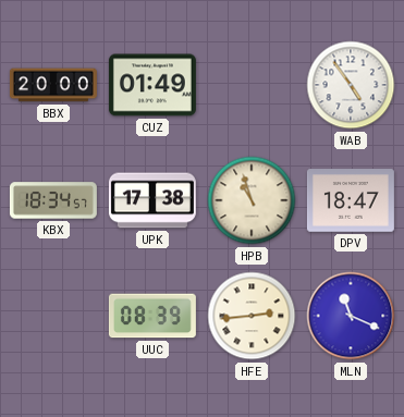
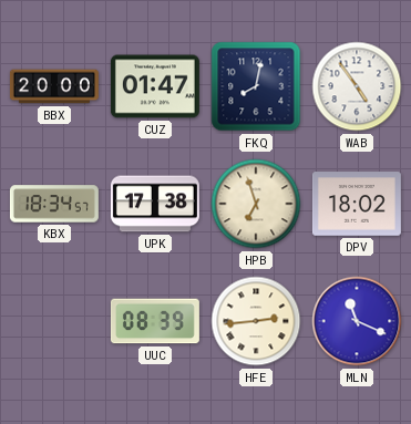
CUZ: 01:49 -> 01:47 (155, 86)
FKQ: none -> 8:02 (256, 86)
HPB: 10:57 -> 6:57 (256, 204)
DPV: 18:47 -> 18:02 (357, 204)
